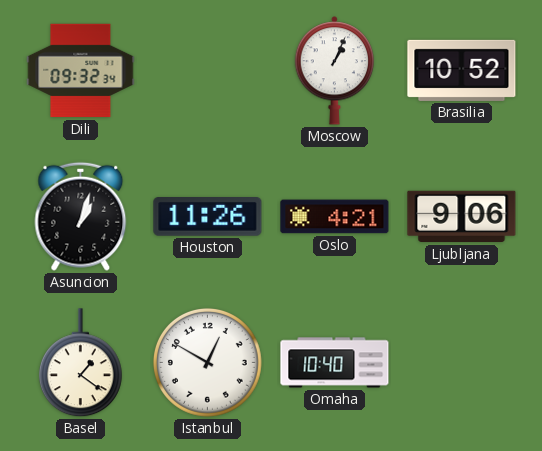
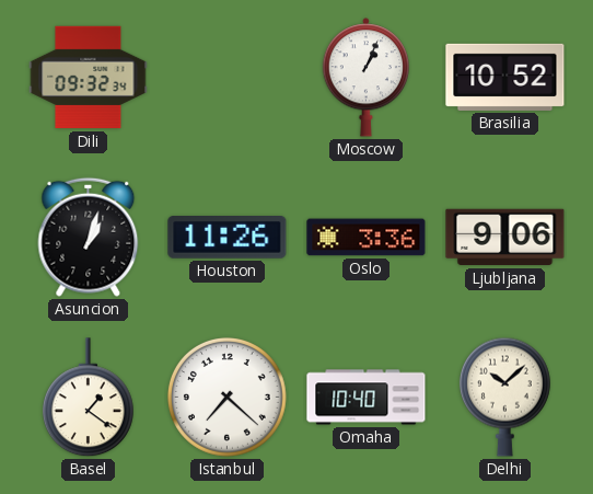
Oslo: 4:21 -> 3:36 (367, 238)
Istanbul: 12:50 -> 7:22 (226, 397)
Delhi: none -> 10:08 (504, 397)
